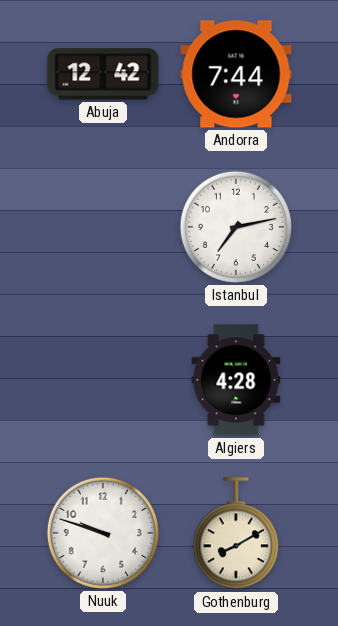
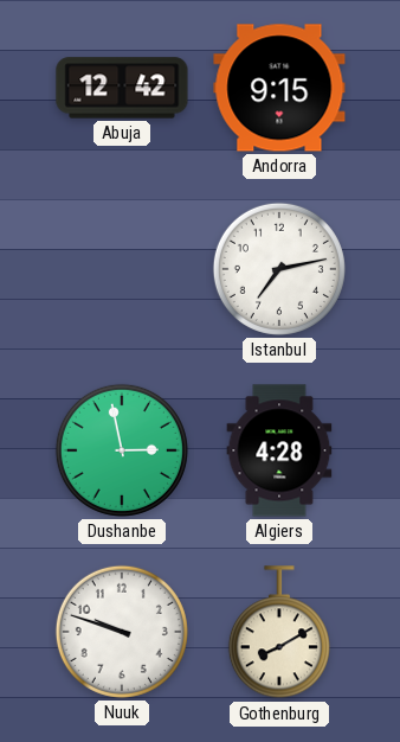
Andorra: 7:44 -> 9:15 (279, 88)
Dushanbe: none -> 2:58 (122, 450)
